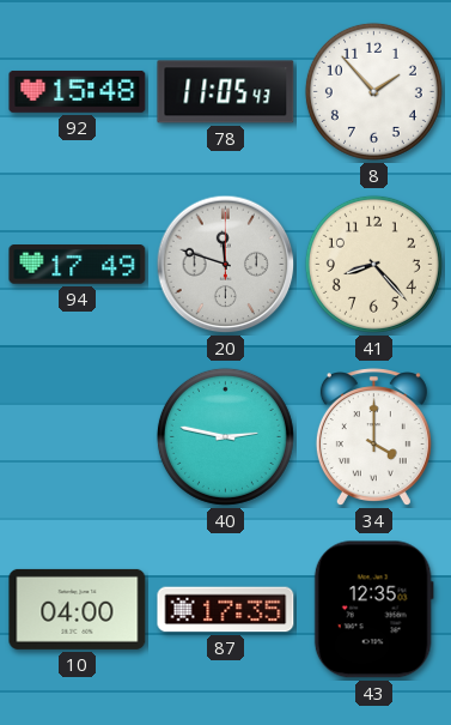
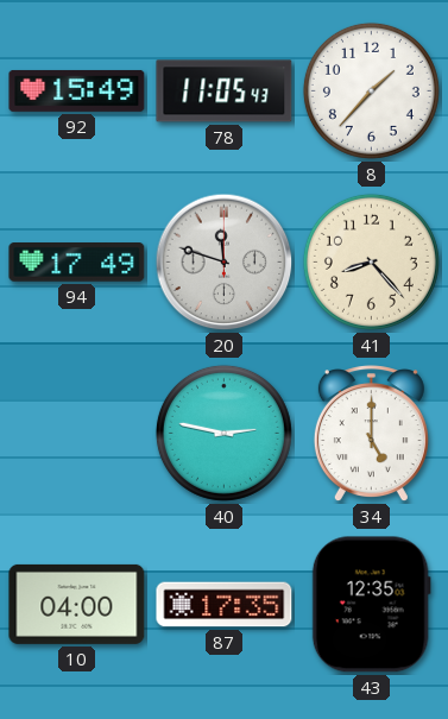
92: 15:48 -> 15:49 (77, 90)
8: 1:53 -> 1:37 (371, 90)
34: 4:00 -> 5:00 (371, 434)
